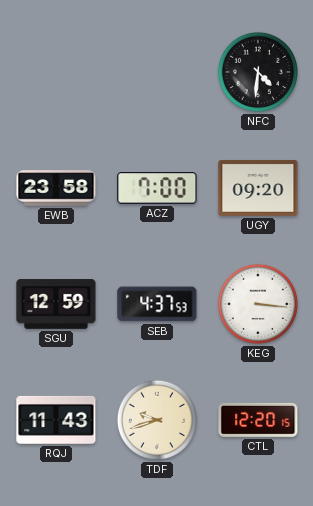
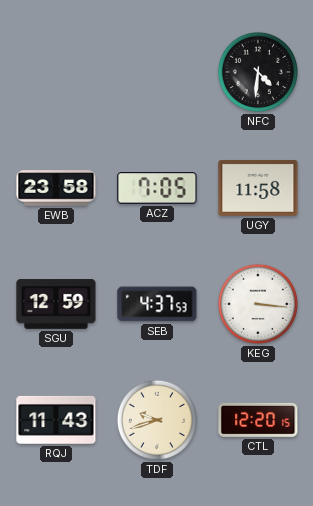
ACZ: 7:00 -> 7:05 (157, 188)
UGY: 09:20 -> 11:58 (258, 188)
